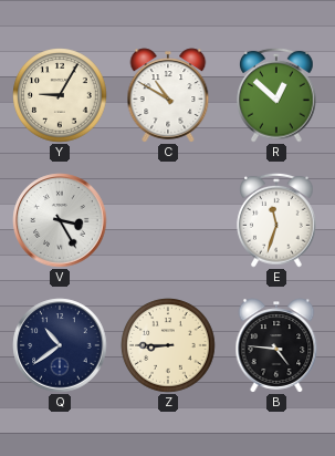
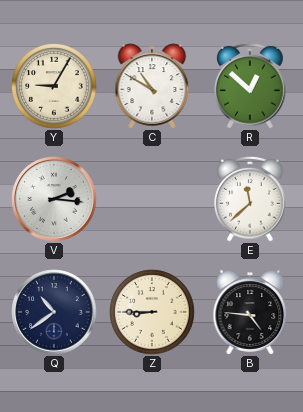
V: 3:25 -> 2:16 (54, 199)
E: 11:33 -> 11:38 (250, 199)
